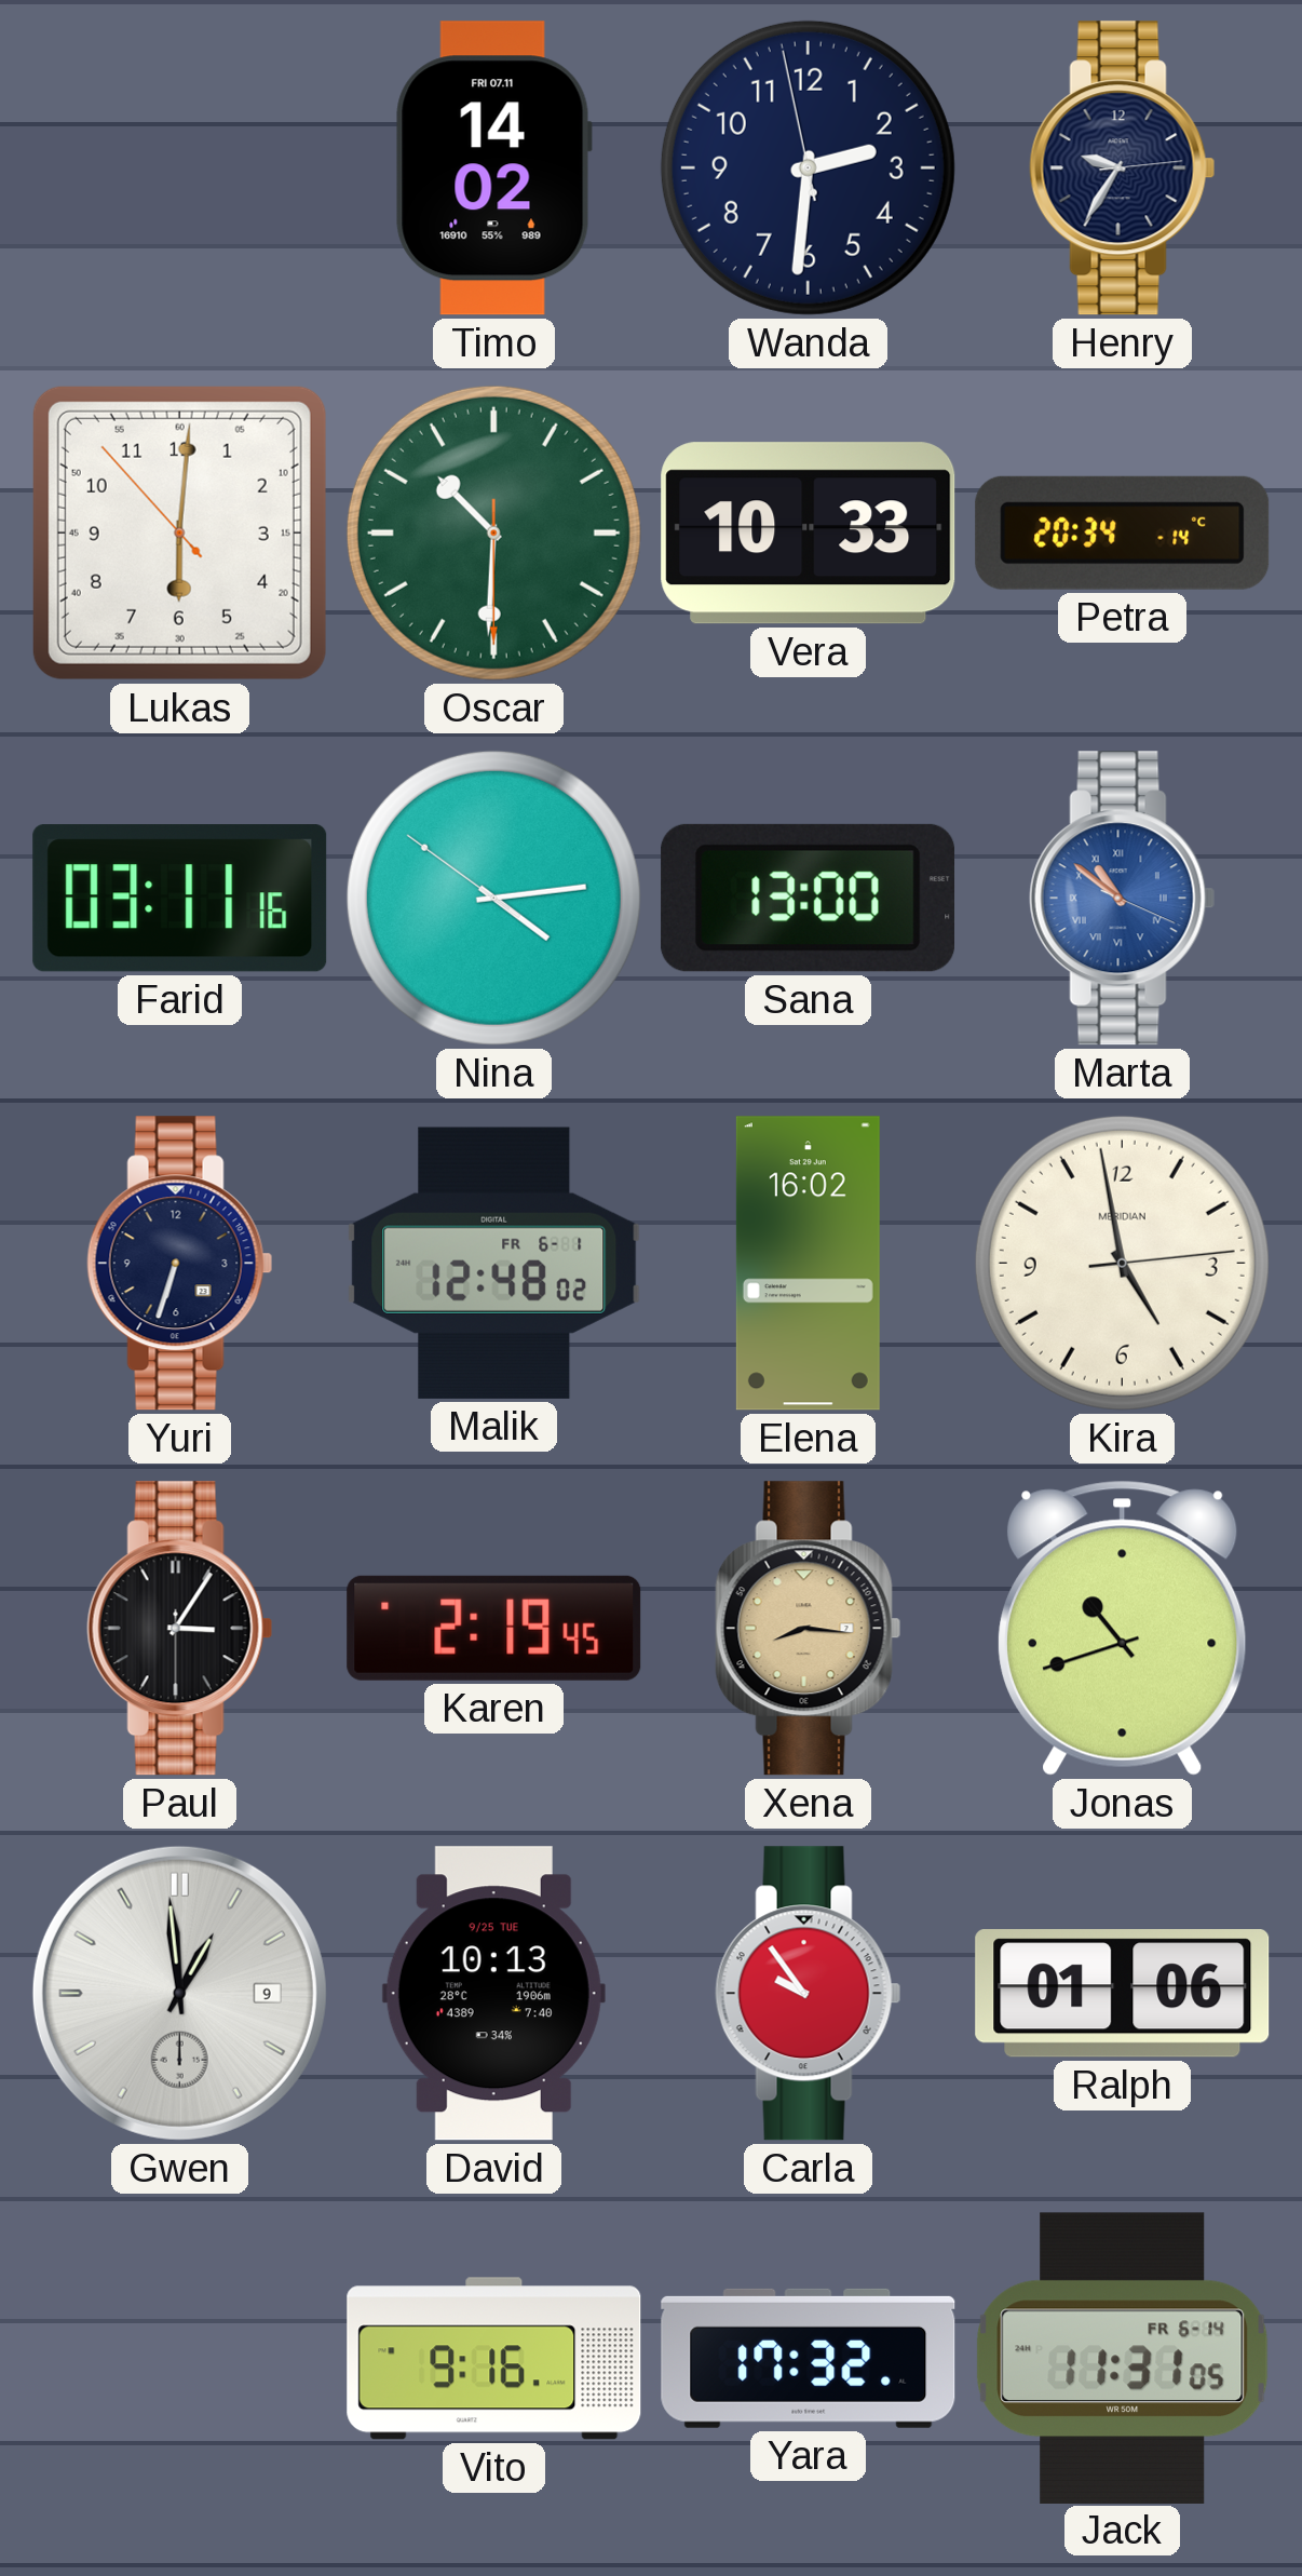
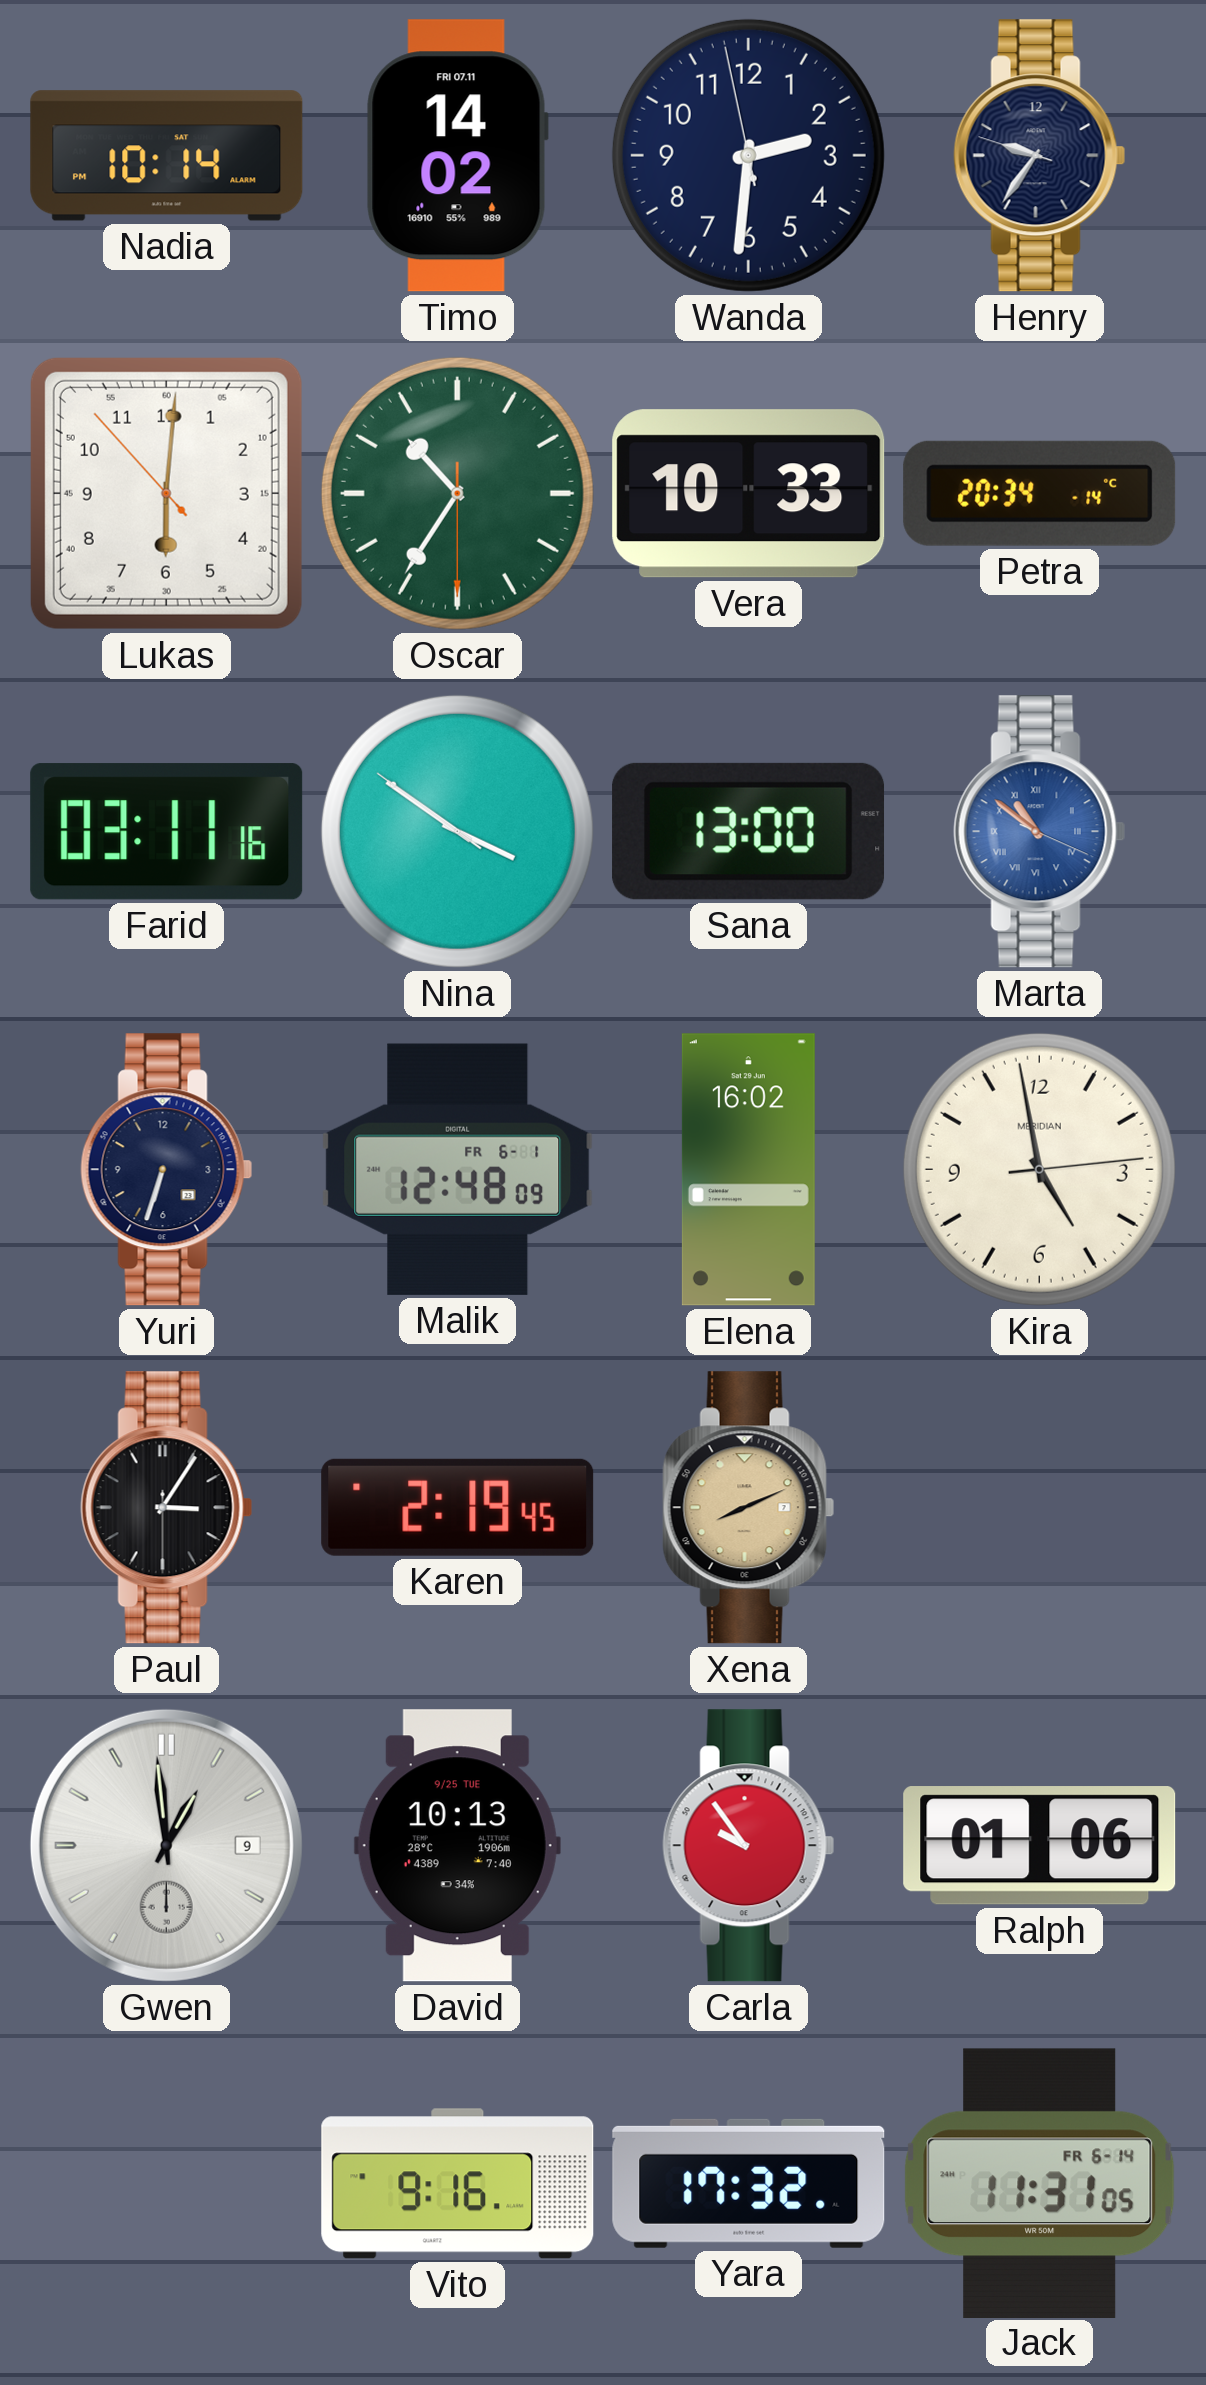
Nadia: none -> 10:14 (167, 156)
Henry: 9:35:14 -> 9:35:48 (1040, 156)
Oscar: 10:30 -> 10:35 (457, 493)
Nina: 4:13 -> 3:50 (457, 831)
Malik: 12:48:02 -> 12:48:09 (458, 1169)
Xena: 8:16 -> 8:11 (749, 1508)
Jonas: 10:42 -> none (1123, 1628)
